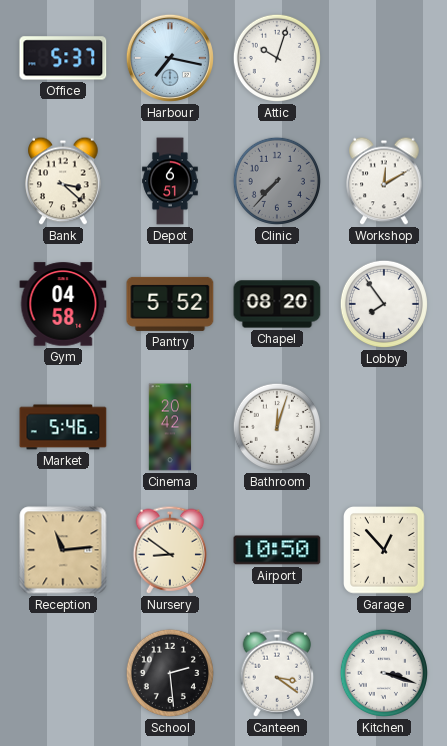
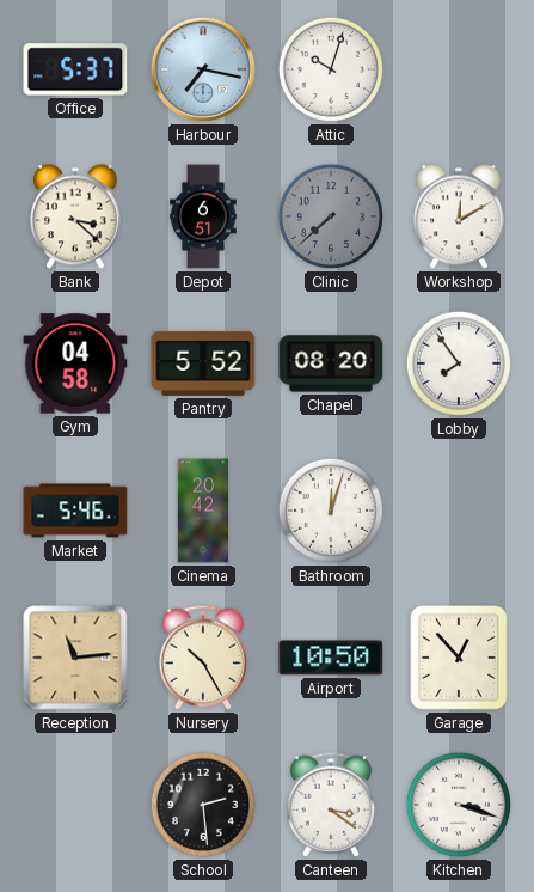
Clinic: 7:37 -> 7:38 (331, 216)
Nursery: 8:51 -> 10:25 (203, 658)
